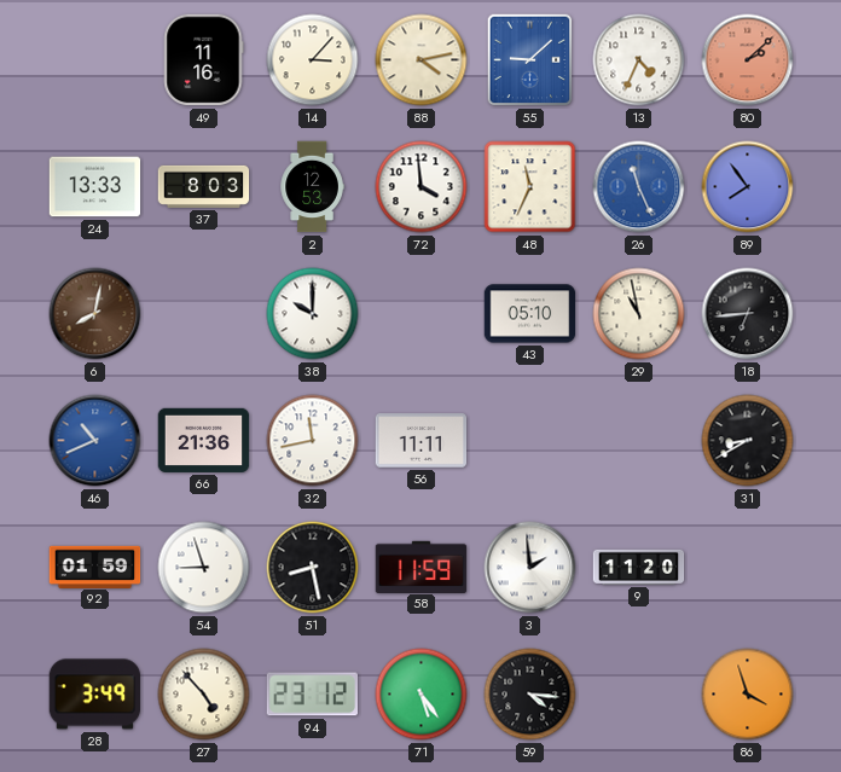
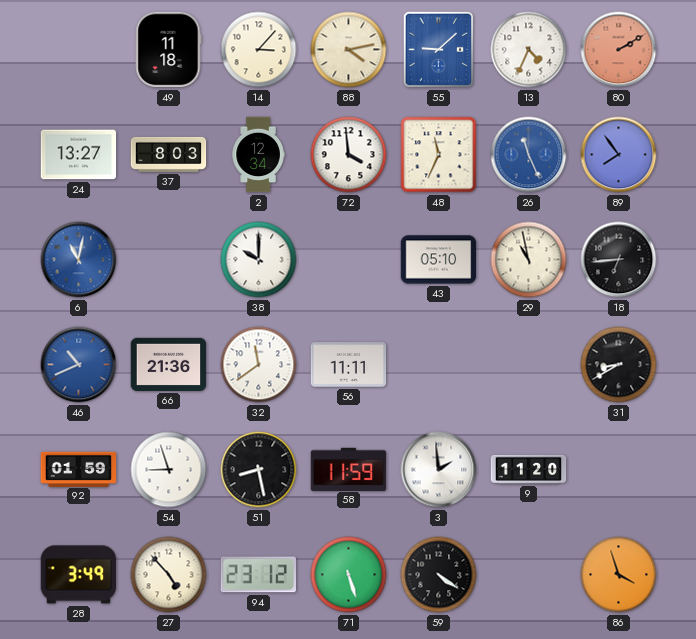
49: 11:16 -> 11:18 (168, 50)
80: 2:08 -> 2:10 (619, 50)
24: 13:33 -> 13:27 (79, 155)
2: 12:53 -> 12:34 (258, 155)
6: 8:02 -> 11:02 (79, 260)
6 dial: brown -> blue (79, 260)
32: 11:43 -> 11:39 (259, 365)
71: 5:24 -> 5:27 (349, 575)
59: 4:16 -> 4:21 (439, 575)
